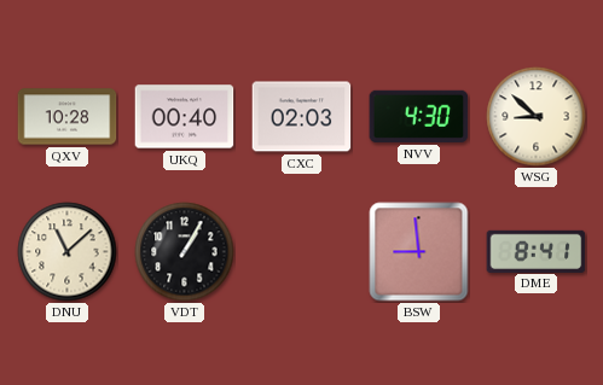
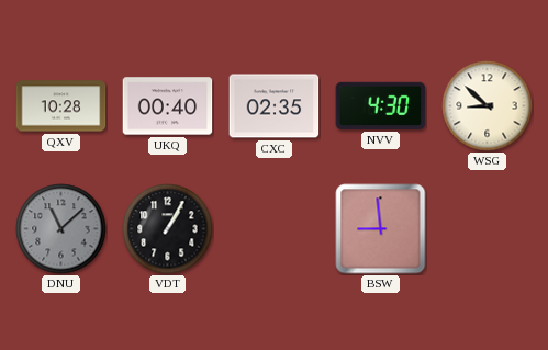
CXC: 02:03 -> 02:35 (275, 106)
DNU dial: cream -> grey (61, 229)
DME: 8:41 -> none (537, 251)
